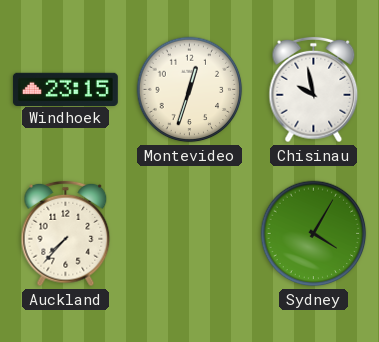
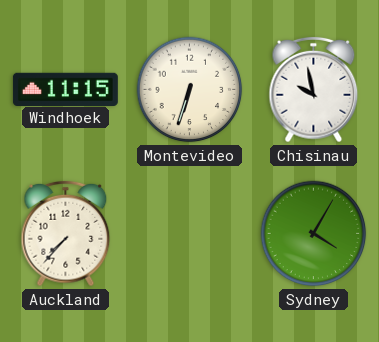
Windhoek: 23:15 -> 11:15 (65, 89)
Montevideo: 12:33 -> 6:33 (190, 90)
